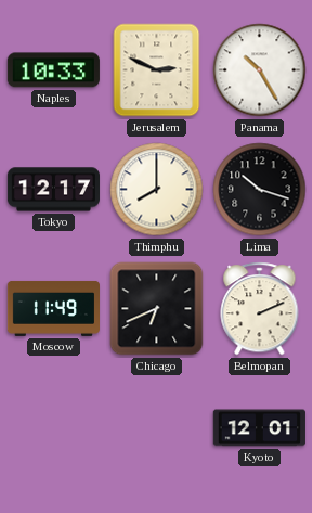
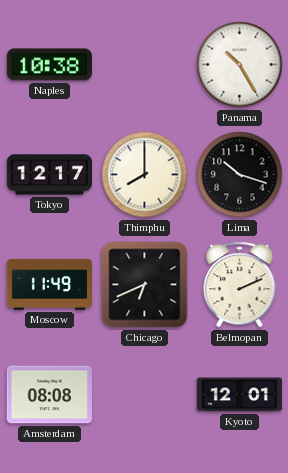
Naples: 10:33 -> 10:38 (49, 65)
Jerusalem: 2:49 -> none (157, 70)
Amsterdam: none -> 08:08 (49, 395)
